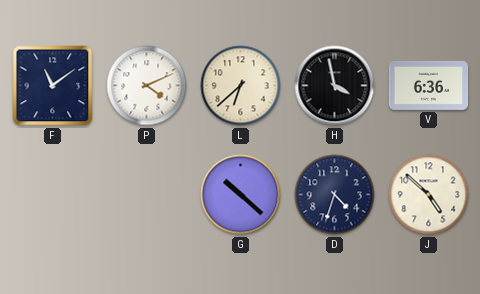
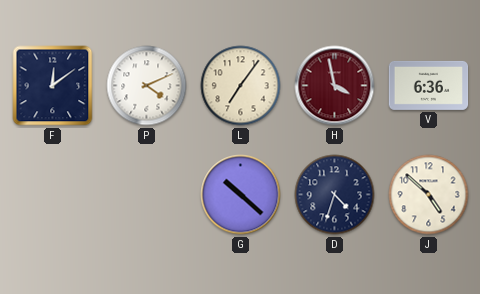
F: 11:09 -> 12:09 (53, 86)
L: 6:38 -> 7:06 (241, 86)
H dial: black -> burgundy (335, 86)
